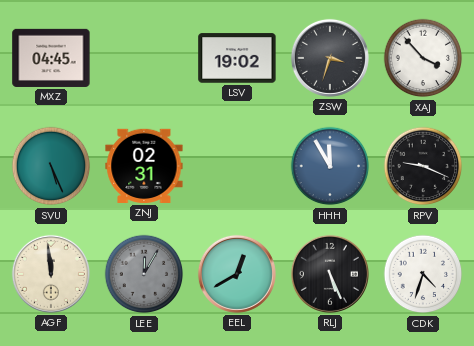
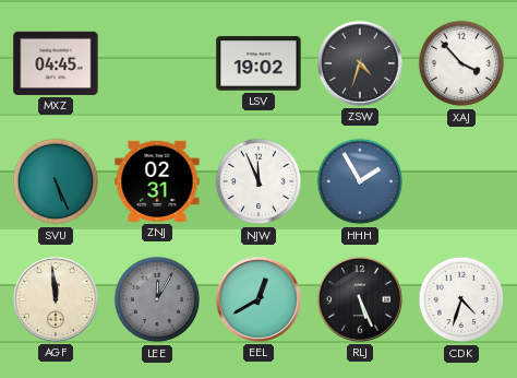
ZSW: 3:33 -> 4:33 (360, 63)
NJW: none -> 11:56 (258, 181)
HHH: 11:55 -> 1:55 (360, 181)
RPV: 9:19 -> none (423, 166)
